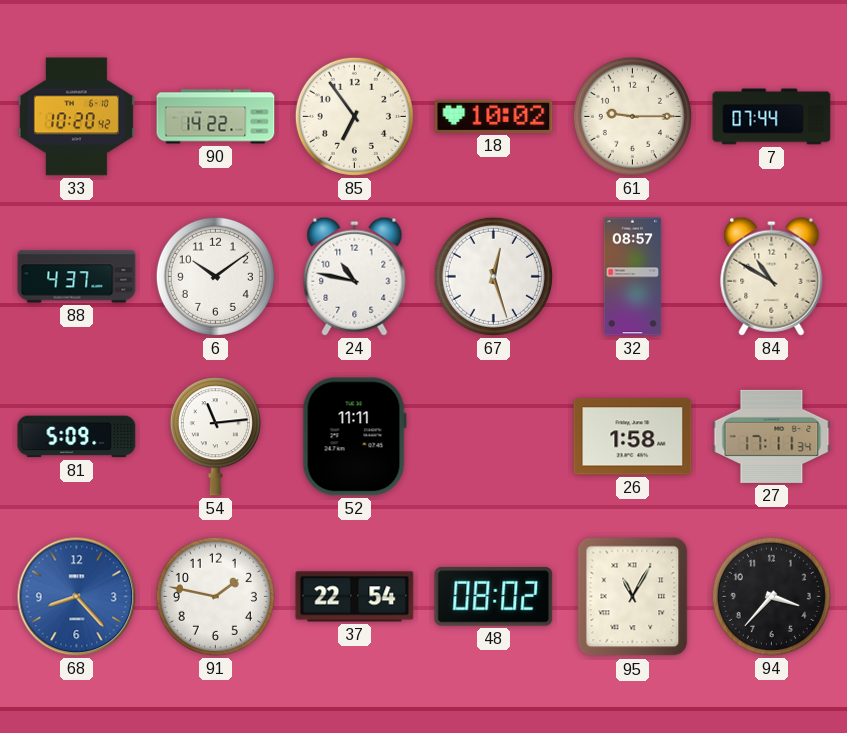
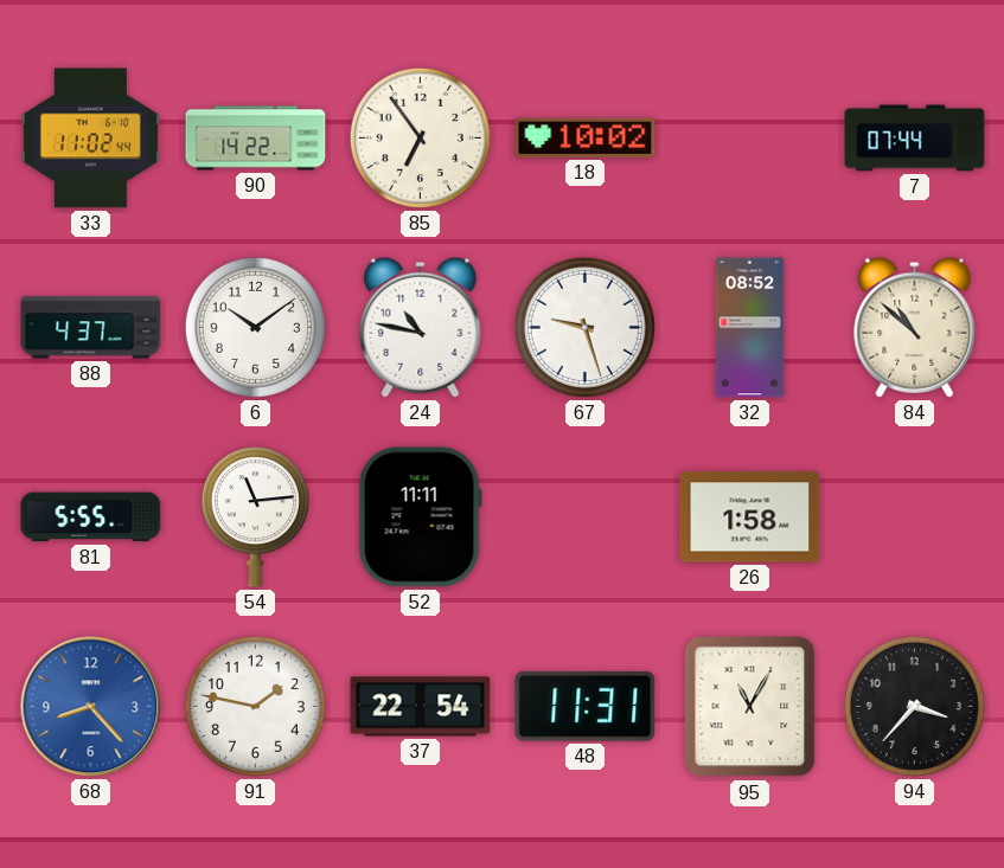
33: 10:20 -> 11:02 (90, 139)
61: 9:15 -> none (632, 116)
67: 12:27 -> 9:27 (584, 327)
32: 08:57 -> 08:52 (750, 328)
84: 10:50 -> 10:52 (915, 327)
81: 5:09 -> 5:55 (91, 517)
27: 17:11 -> none (772, 436)
48: 08:02 -> 11:31 (586, 706)
